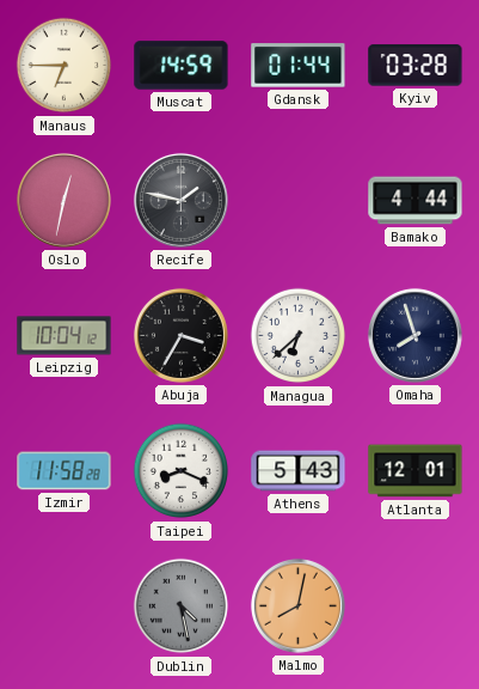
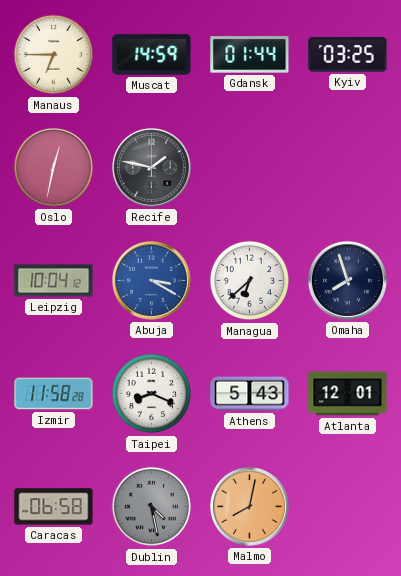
Kyiv: 03:28 -> 03:25 (348, 55)
Bamako: 4:44 -> none (416, 201)
Abuja: 3:35 -> 3:20 (151, 280)
Abuja dial: black -> blue (151, 280)
Caracas: none -> 06:58 (54, 507)
